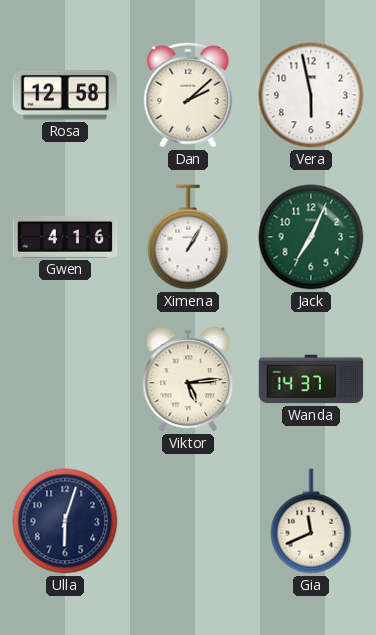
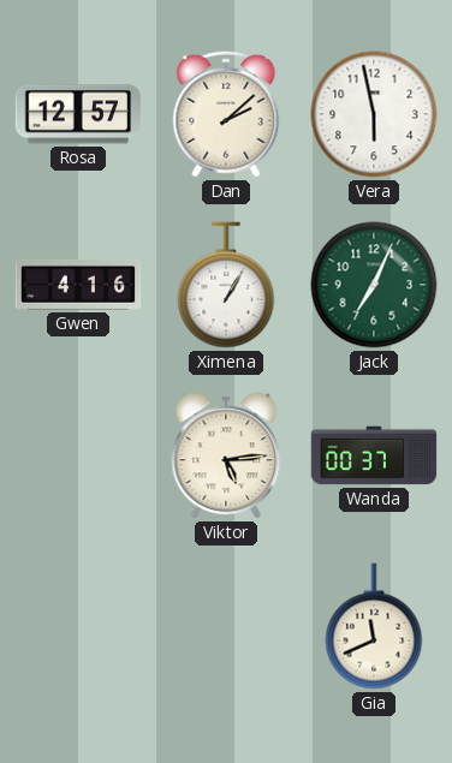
Rosa: 12:58 -> 12:57 (78, 114)
Wanda: 14:37 -> 00:37 (374, 455)
Ulla: 6:03 -> none (65, 521)
